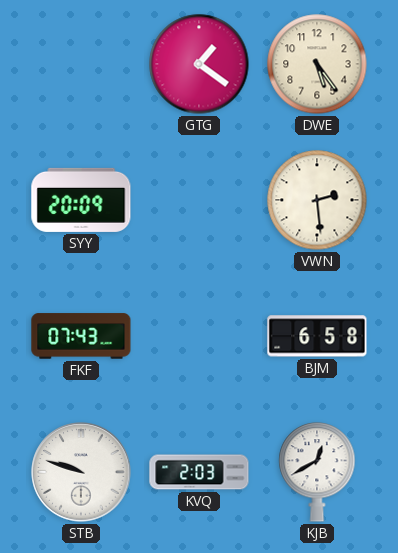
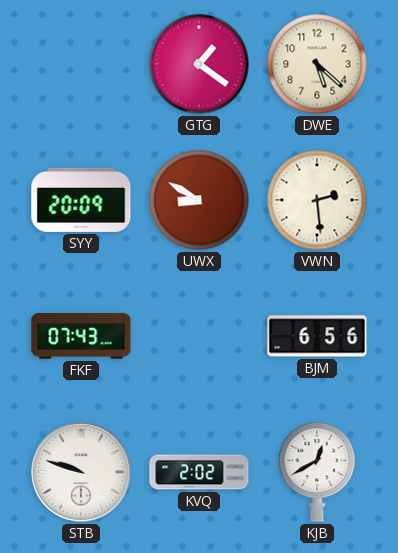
DWE: 5:24 -> 5:22 (317, 64)
UWX: none -> 8:50 (199, 200)
BJM: 6:58 -> 6:56 (317, 336)
KVQ: 2:03 -> 2:02 (199, 472)
